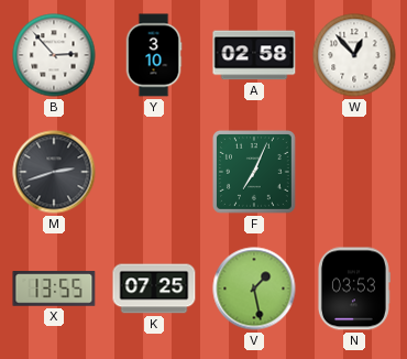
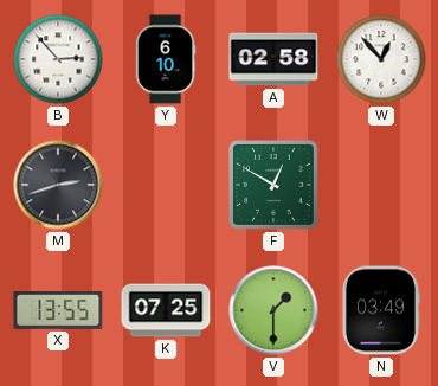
Y: 3:10 -> 6:10 (166, 59)
F: 7:04 -> 12:50 (273, 185)
V: 1:28 -> 1:30 (273, 310)
N: 03:53 -> 03:49 (380, 310)
